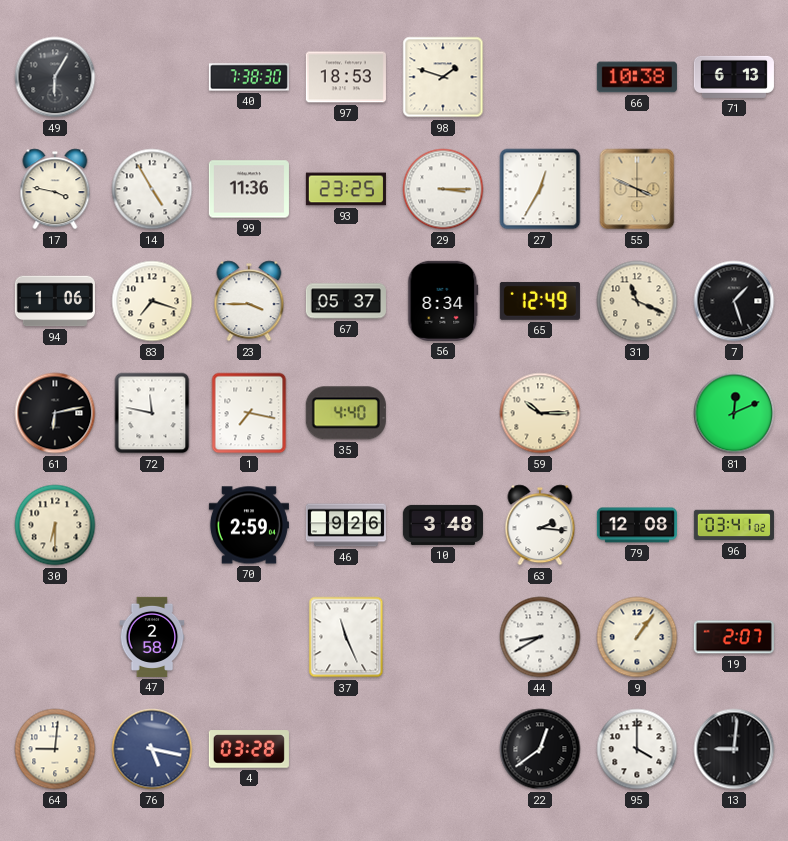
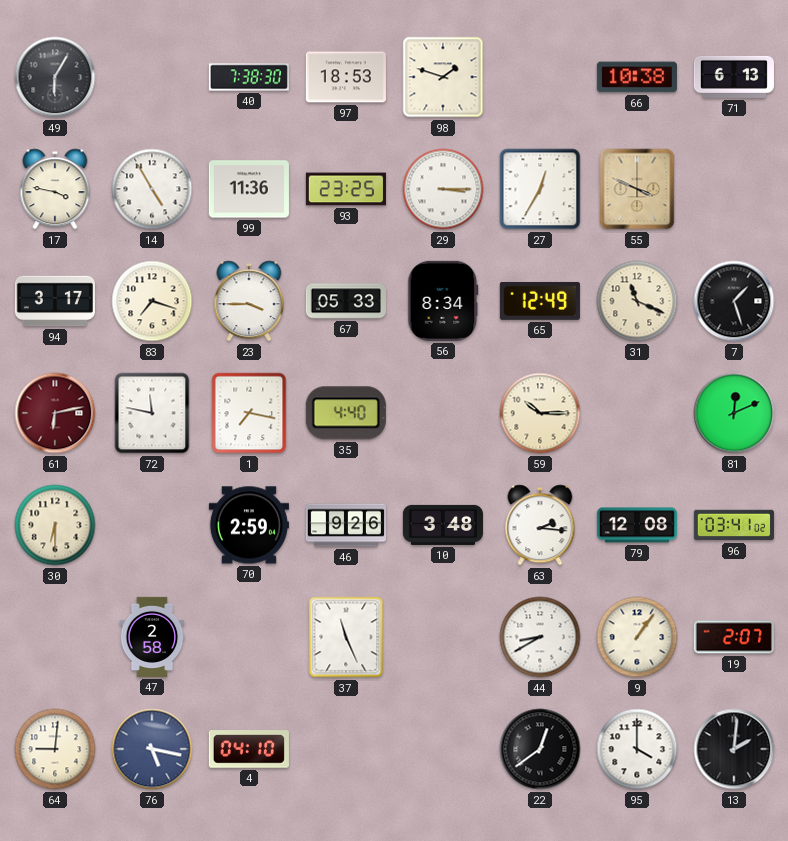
94: 1:06 -> 3:17 (55, 301)
67: 05:37 -> 05:33 (346, 301)
61 dial: black -> burgundy (55, 413)
4: 03:28 -> 04:10 (249, 749)
13: 9:01 -> 2:01 (734, 749)
